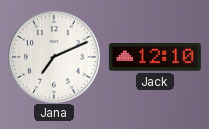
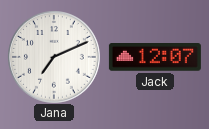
Jack: 12:10 -> 12:07 (155, 57)
